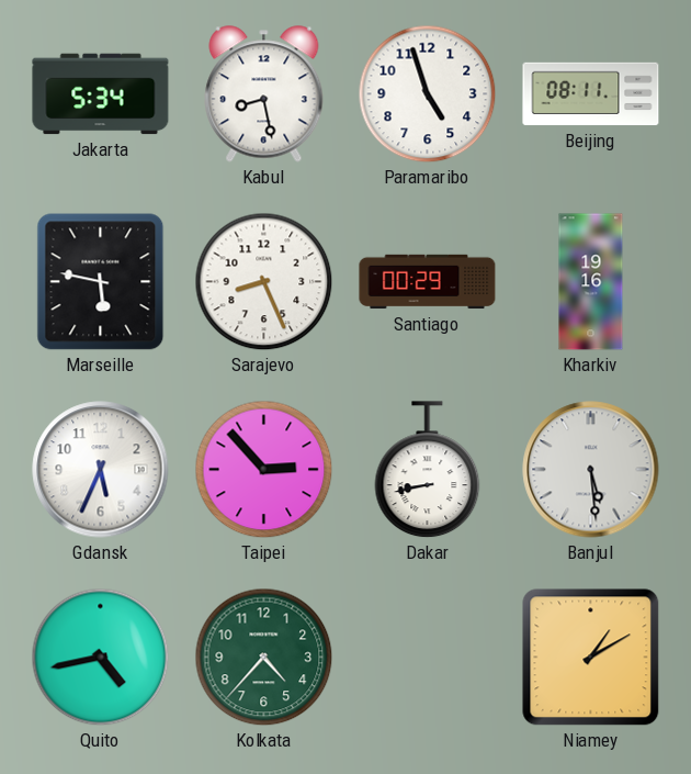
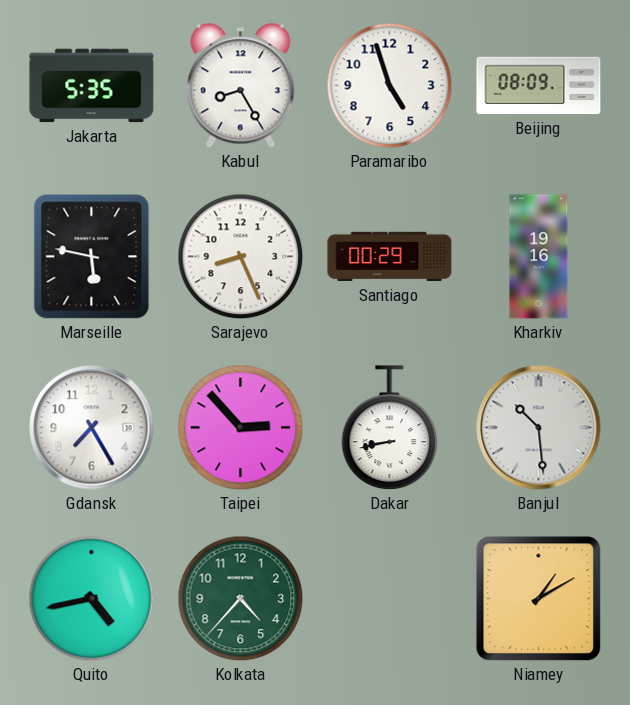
Jakarta: 5:34 -> 5:35 (92, 86)
Kabul: 8:28 -> 8:25 (241, 86)
Beijing: 08:11 -> 08:09 (539, 86)
Gdansk: 5:34 -> 7:25 (92, 428)
Banjul: 5:29 -> 10:29 (539, 428)
